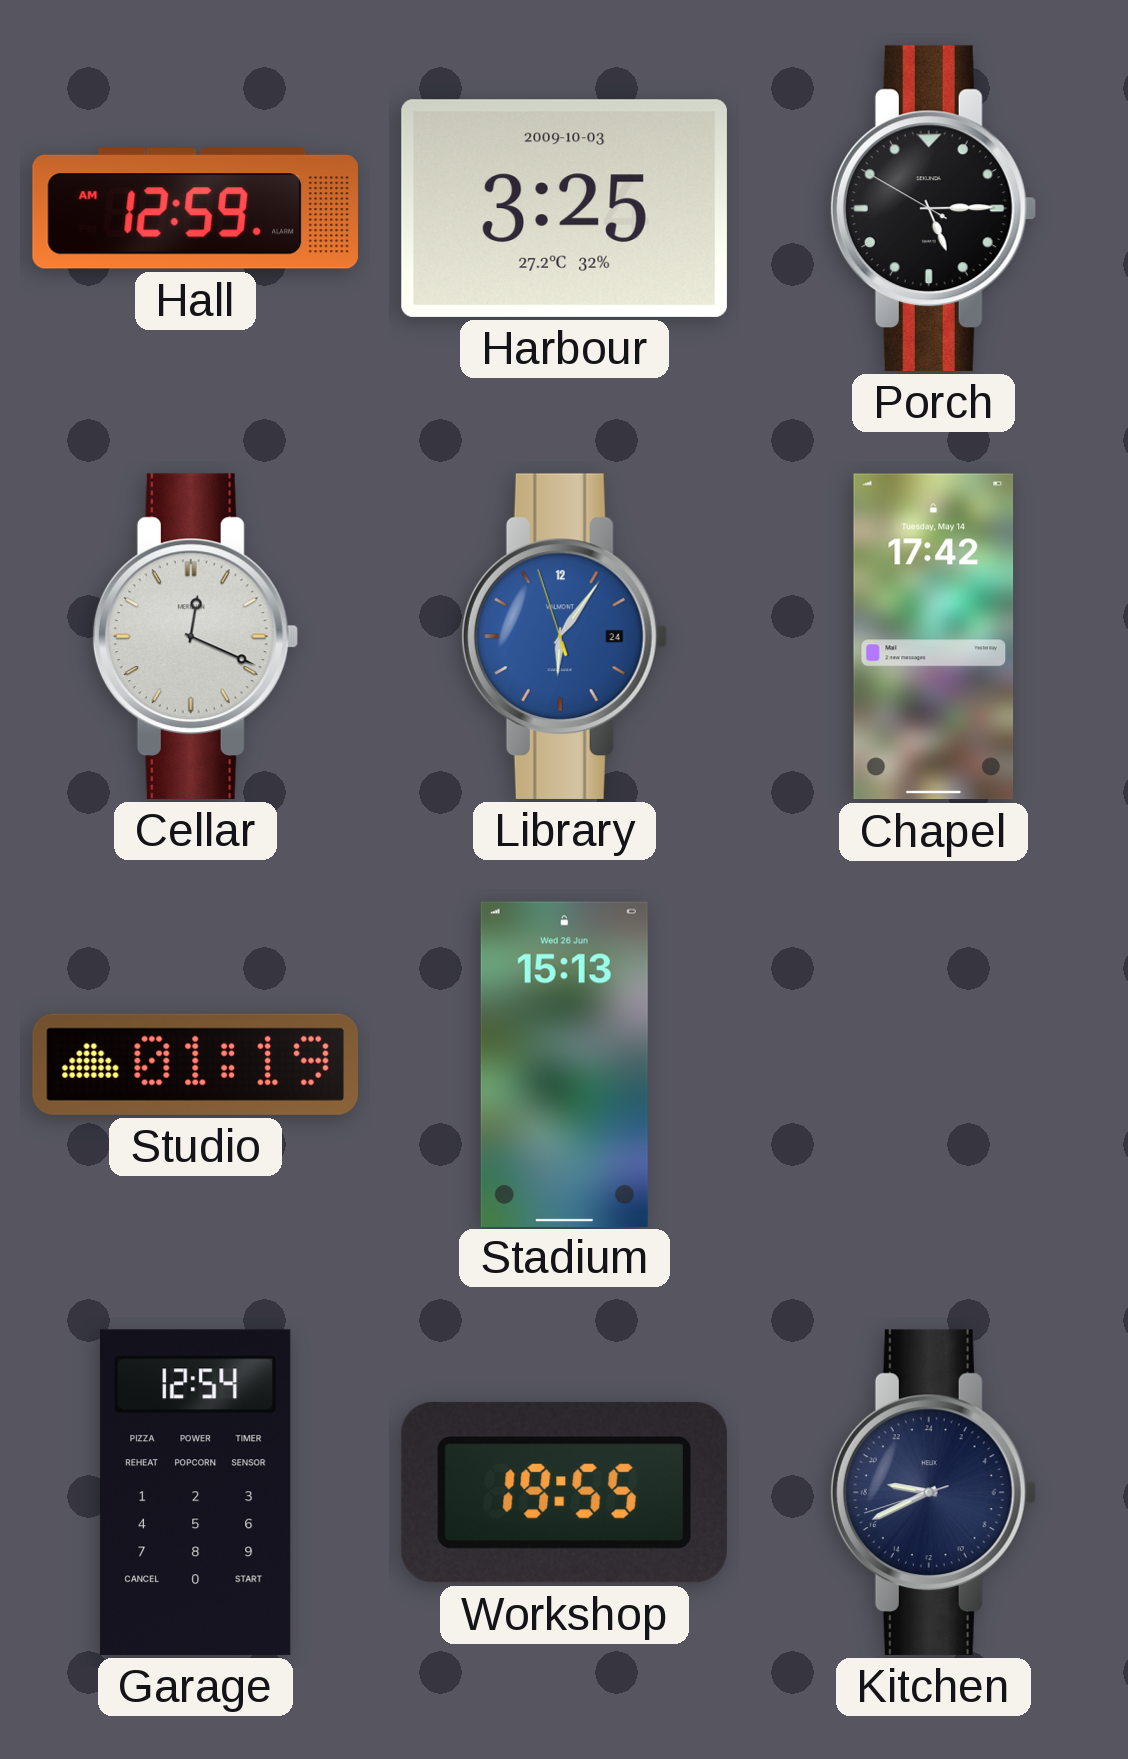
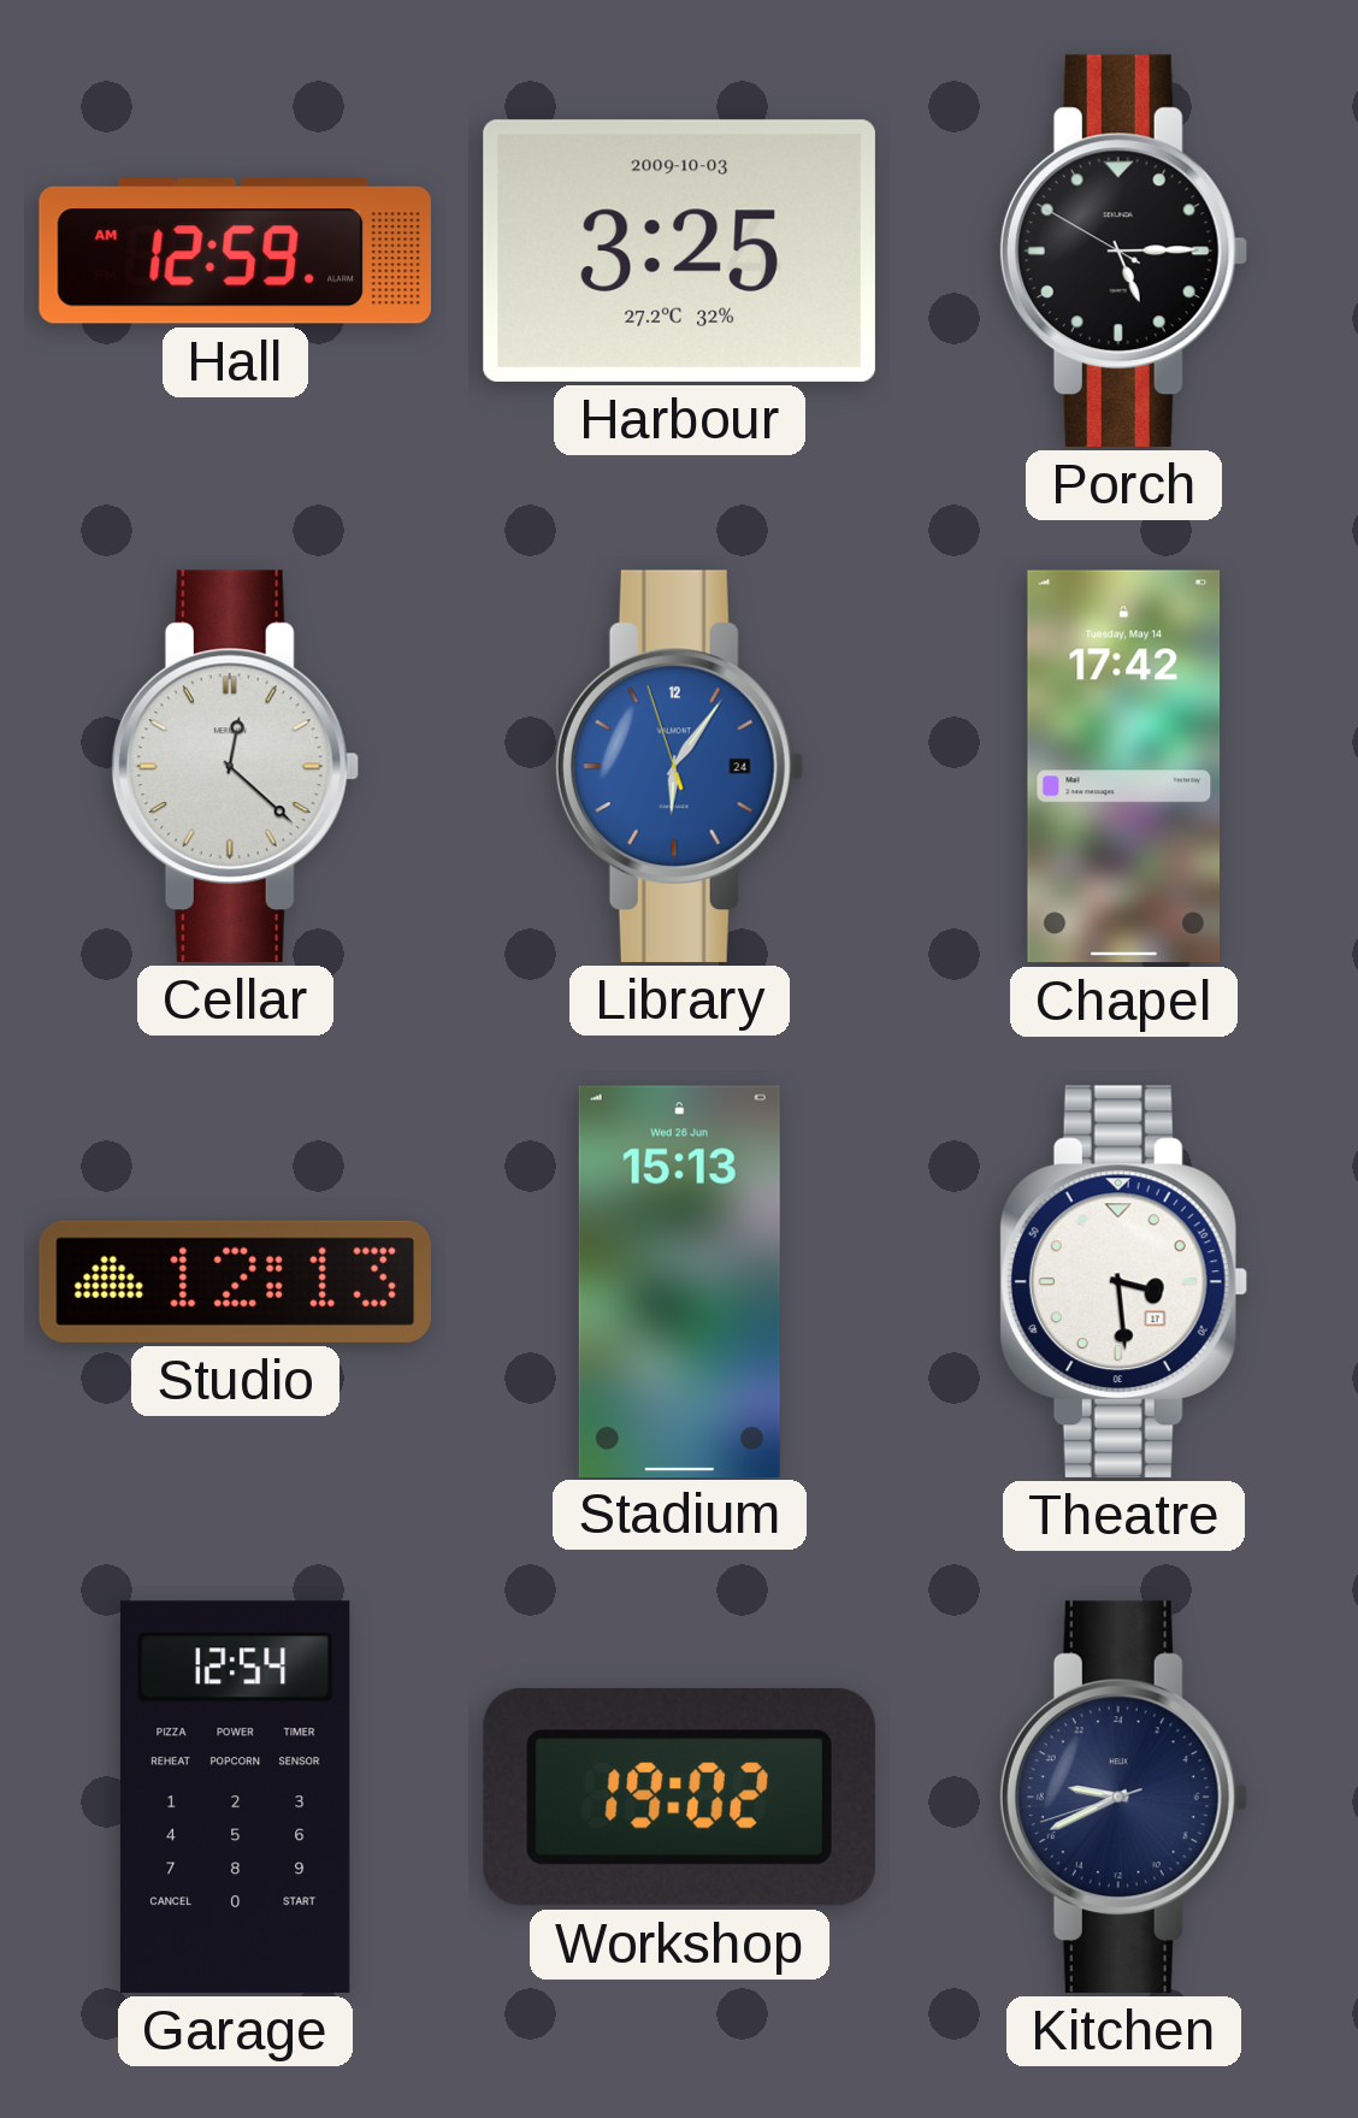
Cellar: 12:19 -> 12:22 (235, 766)
Studio: 01:19 -> 12:13 (235, 1281)
Theatre: none -> 3:29 (1123, 1281)
Workshop: 19:55 -> 19:02 (679, 1797)
